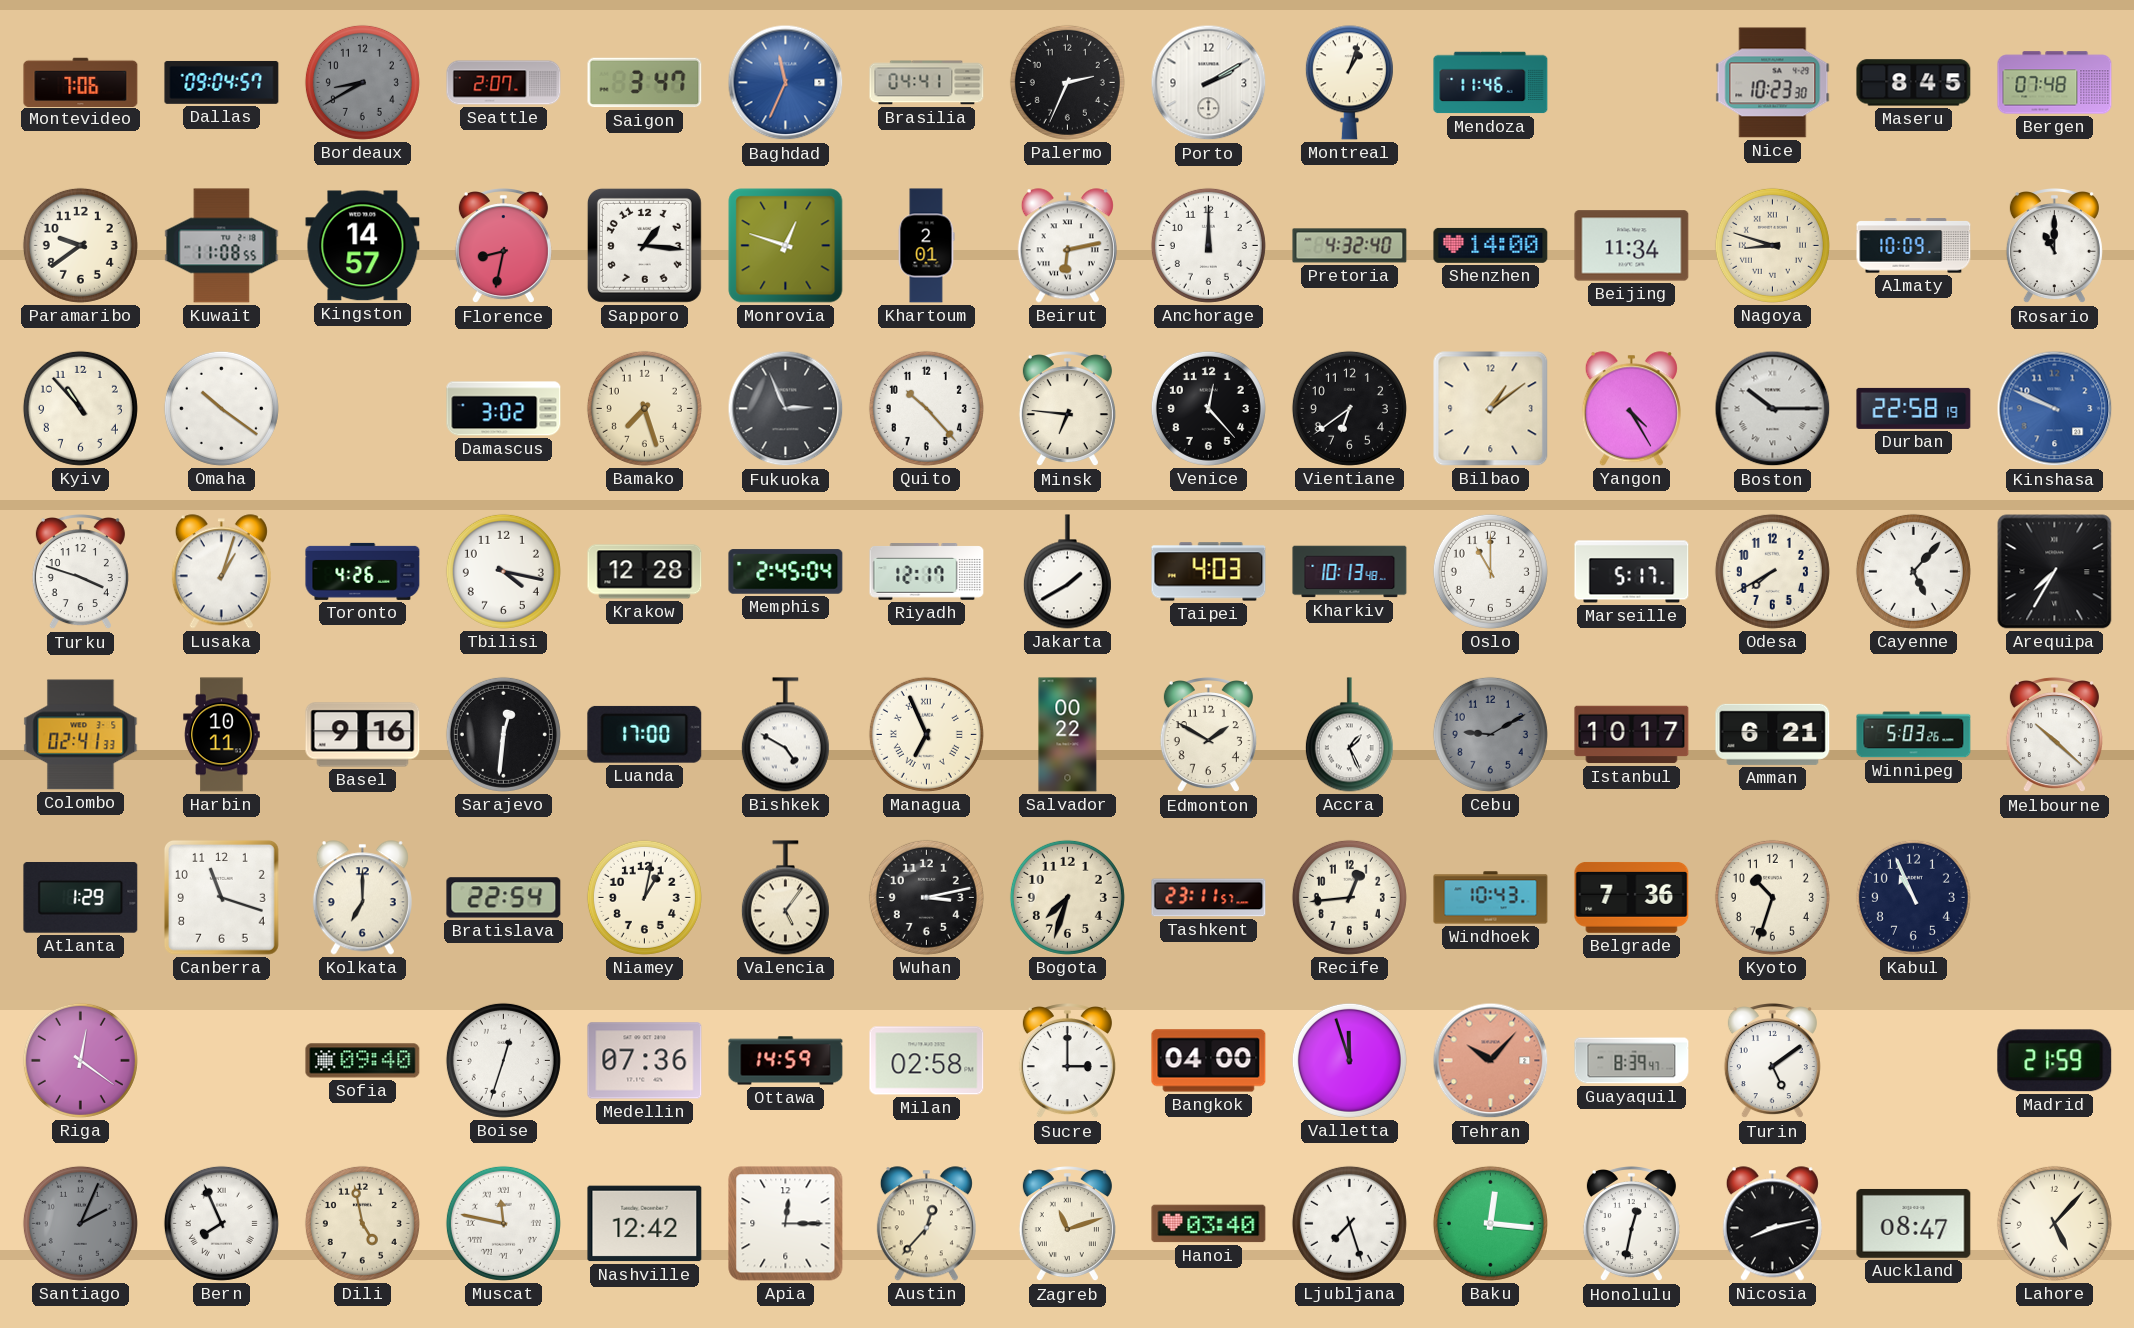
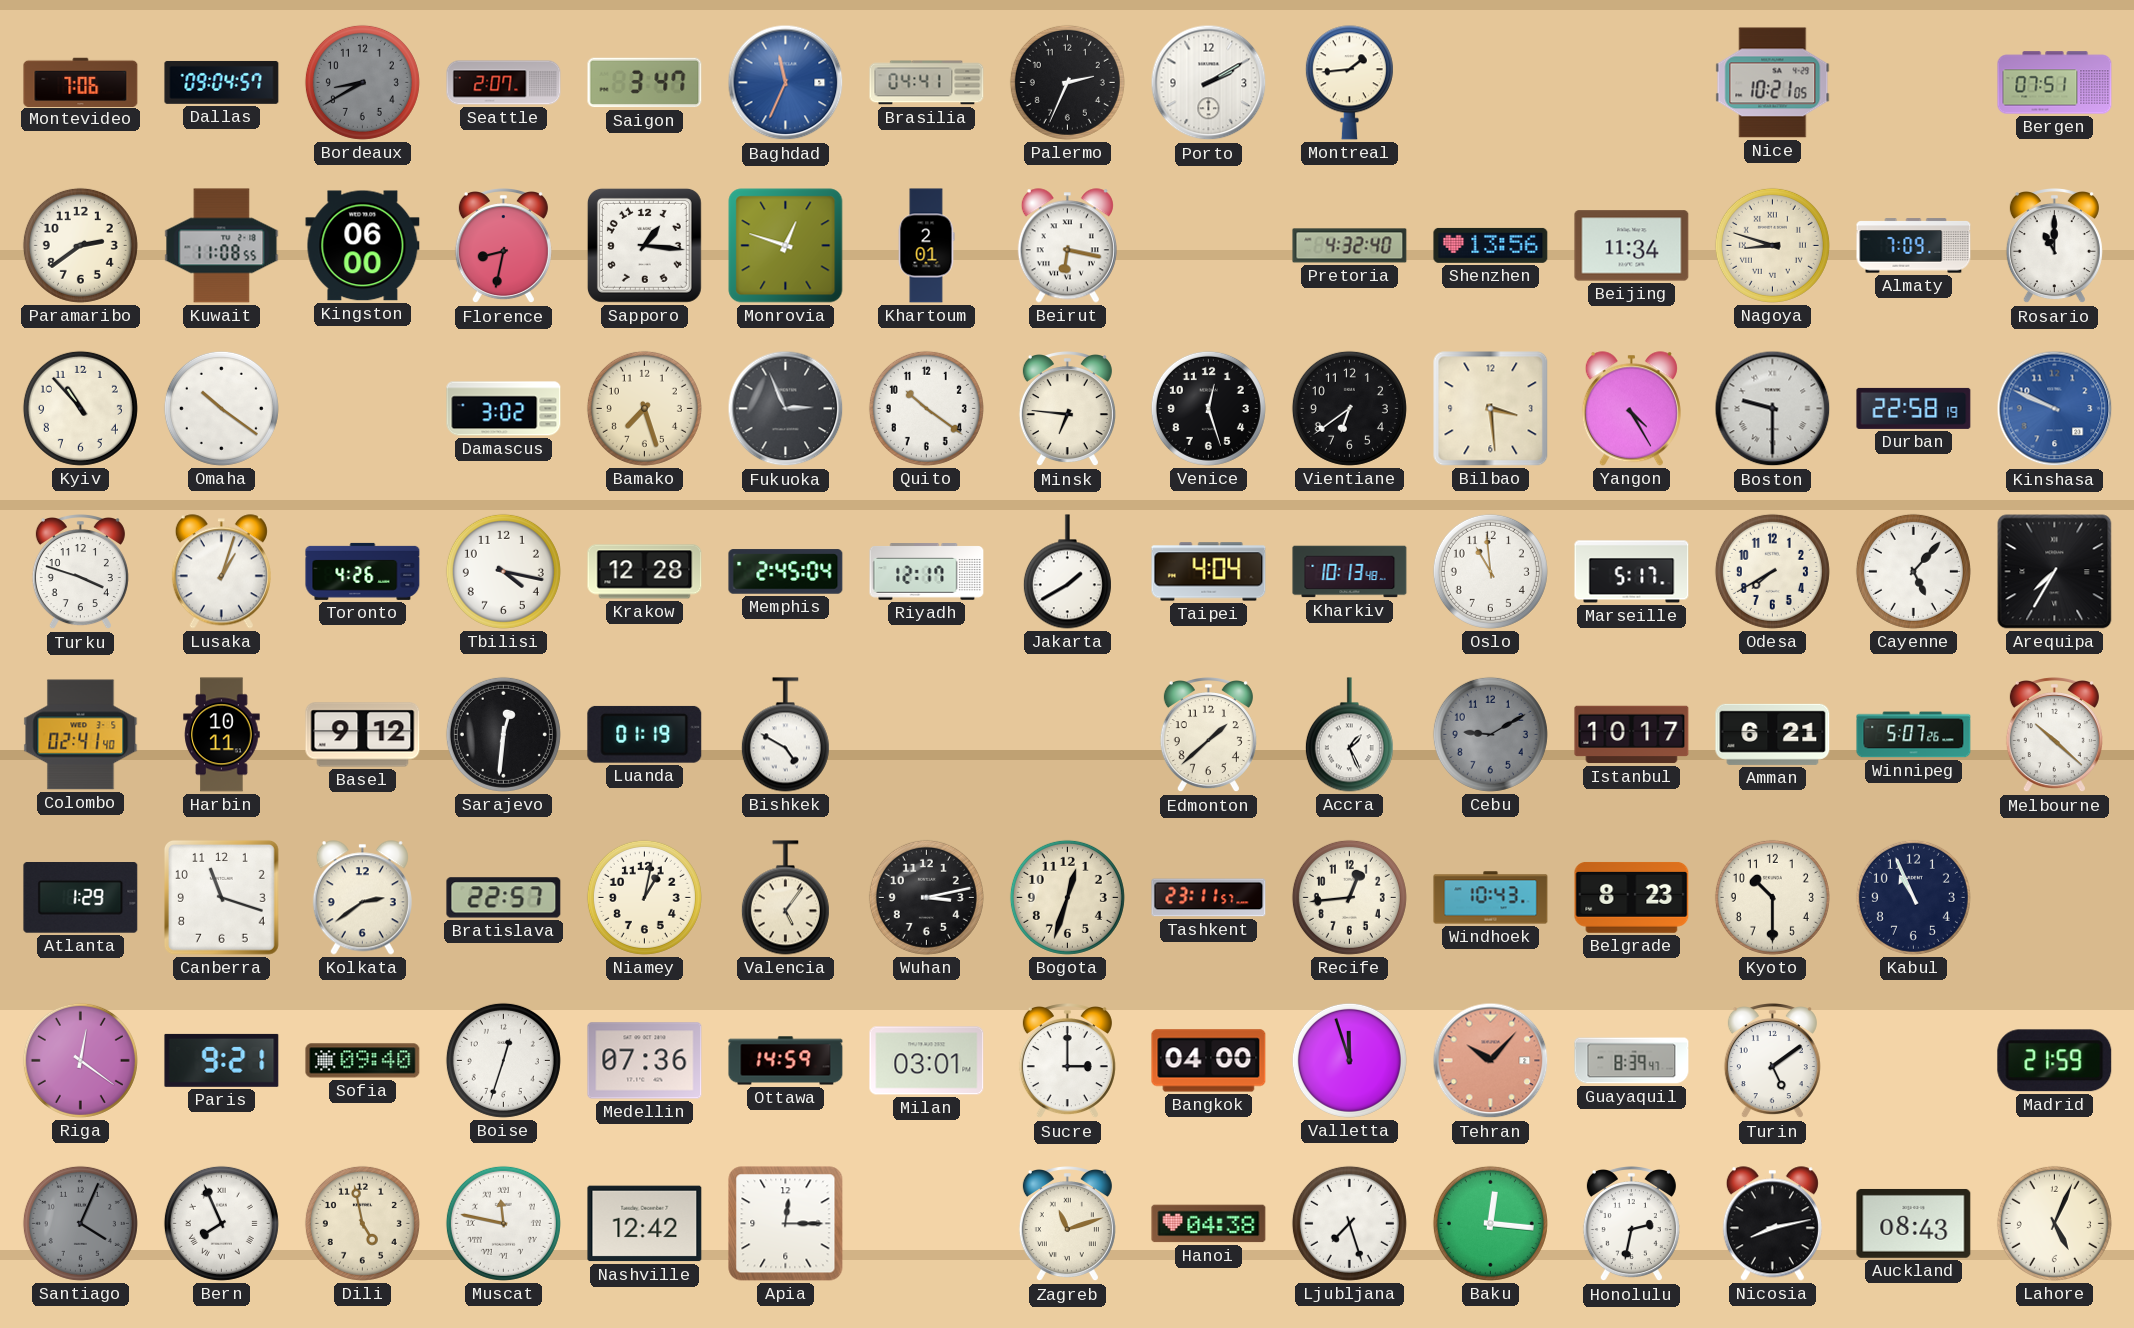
Montreal: 1:03 -> 1:44 (1349, 83)
Mendoza: 11:46 -> none (1491, 83)
Nice: 10:23 -> 10:21 (1773, 83)
Maseru: 8:45 -> none (1914, 83)
Bergen: 07:48 -> 07:51 (2055, 83)
Paramaribo: 9:39 -> 2:39 (80, 245)
Kingston: 14:57 -> 06:00 (363, 246)
Beirut: 6:13 -> 6:17 (1067, 246)
Anchorage: 12:00 -> none (1208, 245)
Shenzhen: 14:00 -> 13:56 (1491, 245)
Almaty: 10:09 -> 7:09 (1914, 246)
Quito: 10:23 -> 10:21 (926, 408)
Venice: 12:23 -> 12:27 (1208, 408)
Bilbao: 1:09 -> 3:29 (1491, 409)
Boston: 10:15 -> 9:30 (1773, 409)
Taipei: 4:03 -> 4:04 (1209, 572)
Oslo: 11:00 -> 10:59 (1490, 571)
Colombo: 02:41:33 -> 02:41:40 (81, 735)
Basel: 9:16 -> 9:12 (363, 735)
Luanda: 17:00 -> 01:19 (645, 734)
Managua: 6:56 -> none (926, 734)
Salvador: 00:22 -> none (1068, 735)
Edmonton: 1:50 -> 1:38 (1208, 736)
Winnipeg: 5:03 -> 5:07 (1914, 735)
Kolkata: 7:00 -> 2:39 (362, 898)
Bratislava: 22:54 -> 22:57 (504, 898)
Bogota: 7:33 -> 12:33 (1067, 897)
Belgrade: 7:36 -> 8:23 (1632, 897)
Kyoto: 10:33 -> 10:30 (1772, 897)
Paris: none -> 9:21 (222, 1060)
Milan: 02:58 -> 03:01 (927, 1061)
Santiago: 2:04 -> 4:04 (80, 1223)
Austin: 12:37 -> none (926, 1224)
Hanoi: 03:40 -> 04:38 (1209, 1224)
Honolulu: 12:32 -> 2:32 (1631, 1225)
Auckland: 08:47 -> 08:43 (1914, 1223)
Lahore: 5:07 -> 5:04 (2054, 1223)
